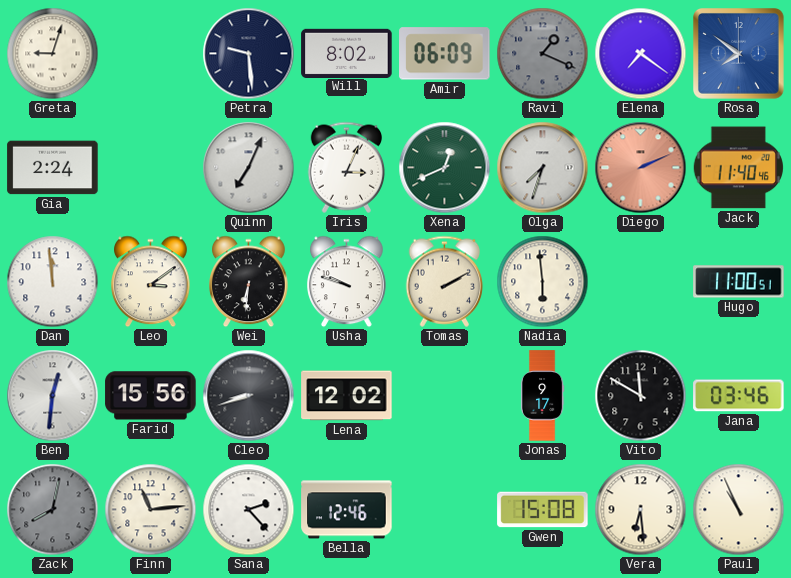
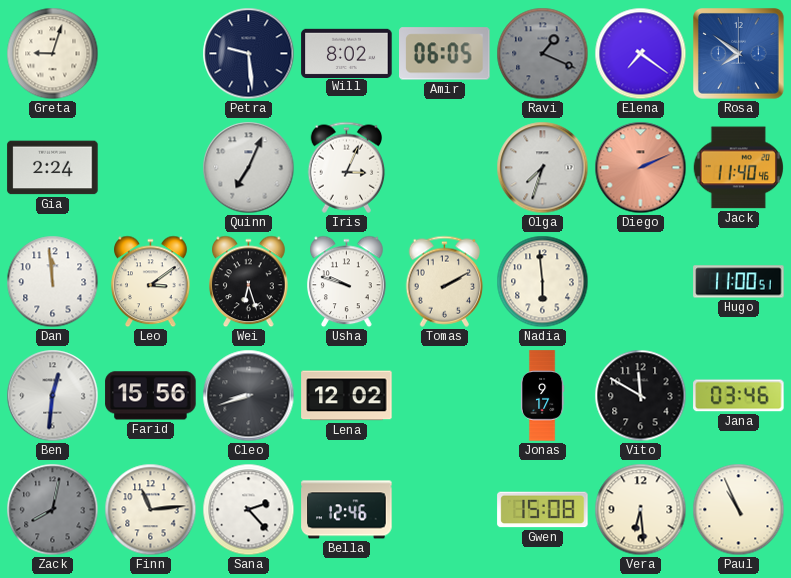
Amir: 06:09 -> 06:05 (445, 54)
Xena: 12:41 -> none (445, 168)
Wei: 6:31 -> 6:27 (249, 282)
